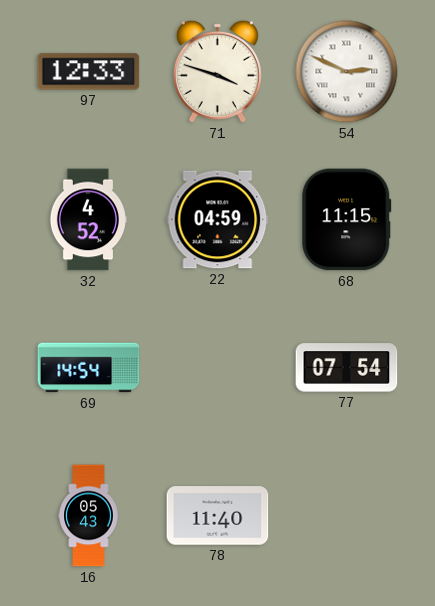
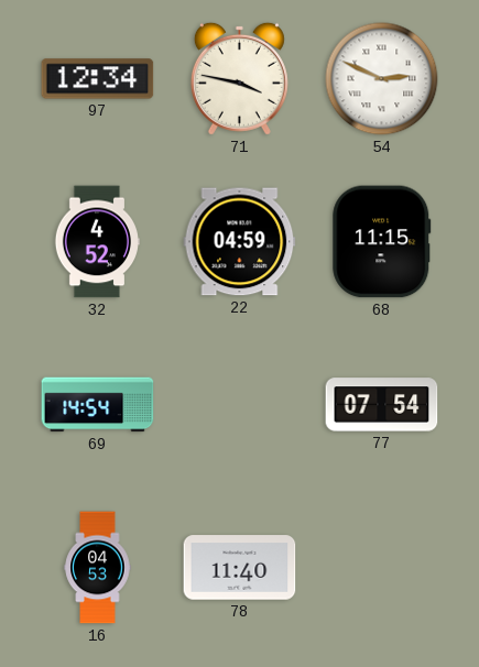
97: 12:33 -> 12:34 (98, 79)
71: 3:48 -> 3:47 (239, 78)
16: 05:43 -> 04:53 (98, 568)
